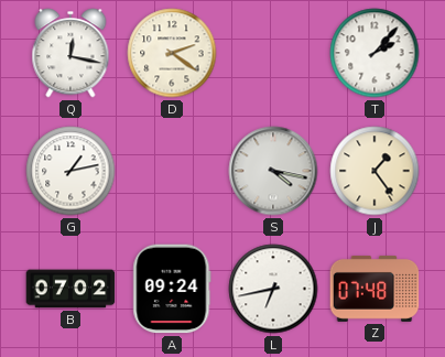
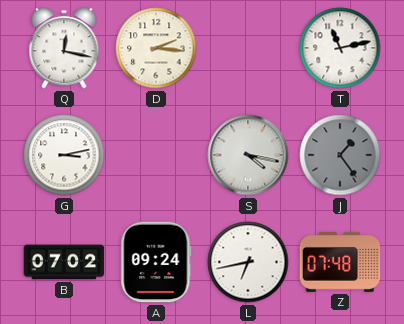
D: 2:21 -> 2:16 (156, 48)
T: 2:07 -> 11:13 (340, 48)
G: 1:13 -> 3:13 (64, 155)
J dial: cream -> grey (340, 155)
